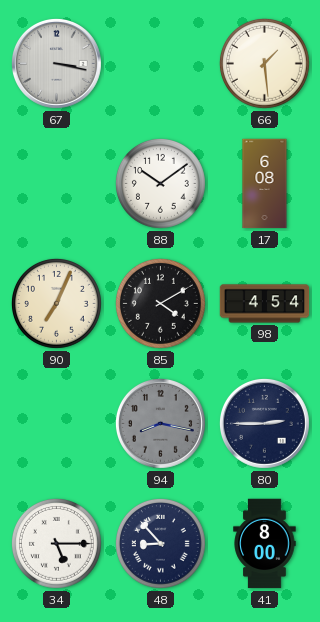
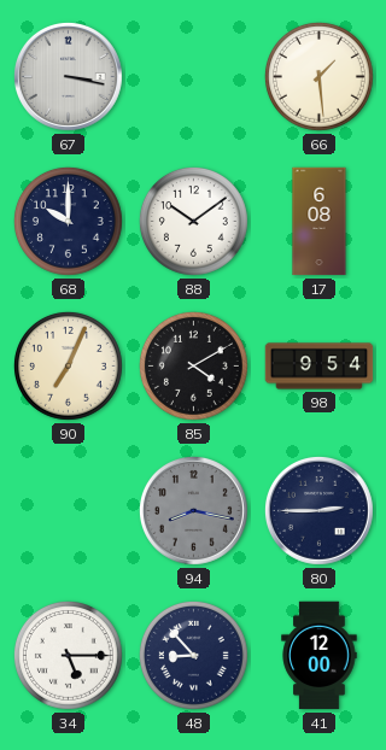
68: none -> 10:00 (68, 221)
98: 4:54 -> 9:54 (320, 367)
41: 8:00 -> 12:00 (320, 656)
